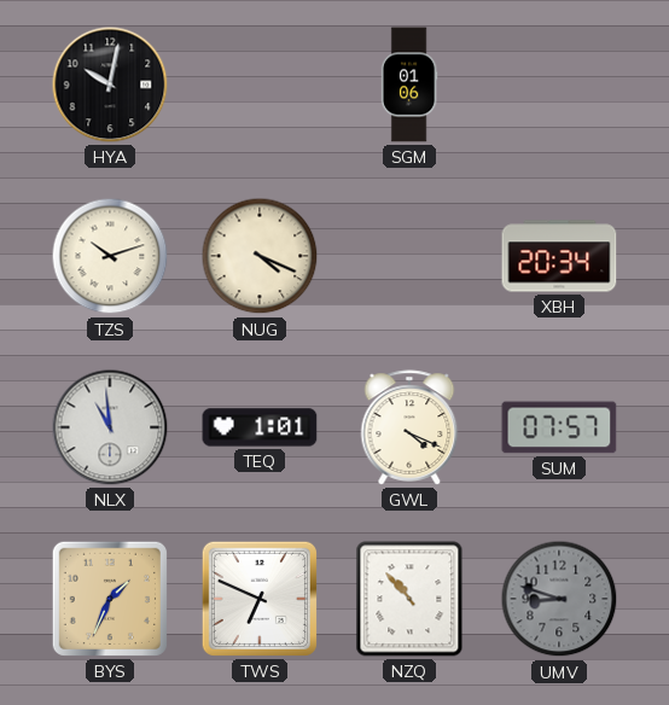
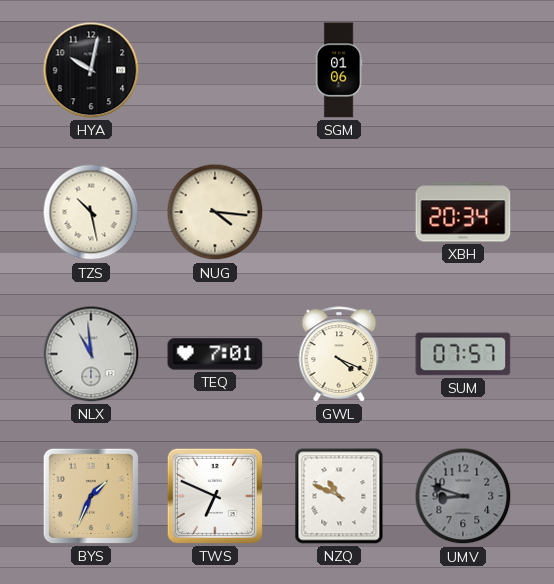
TZS: 10:12 -> 10:28 (91, 212)
NUG: 4:19 -> 4:16 (215, 212)
TEQ: 1:01 -> 7:01 (215, 354)
NZQ: 10:53 -> 10:49 (339, 496)
